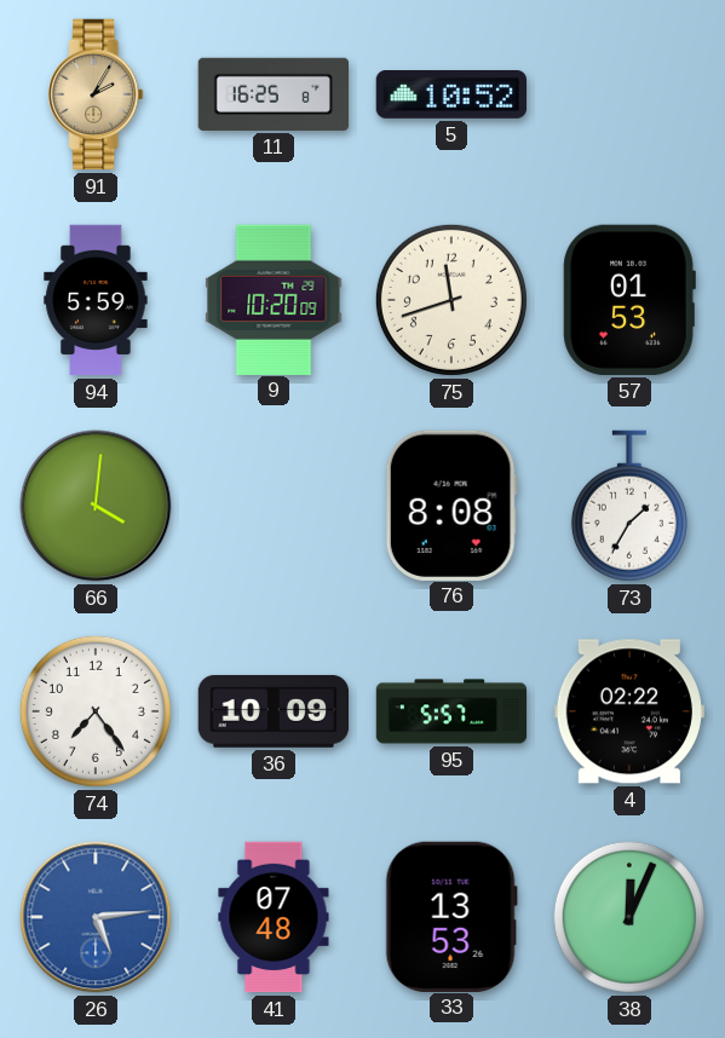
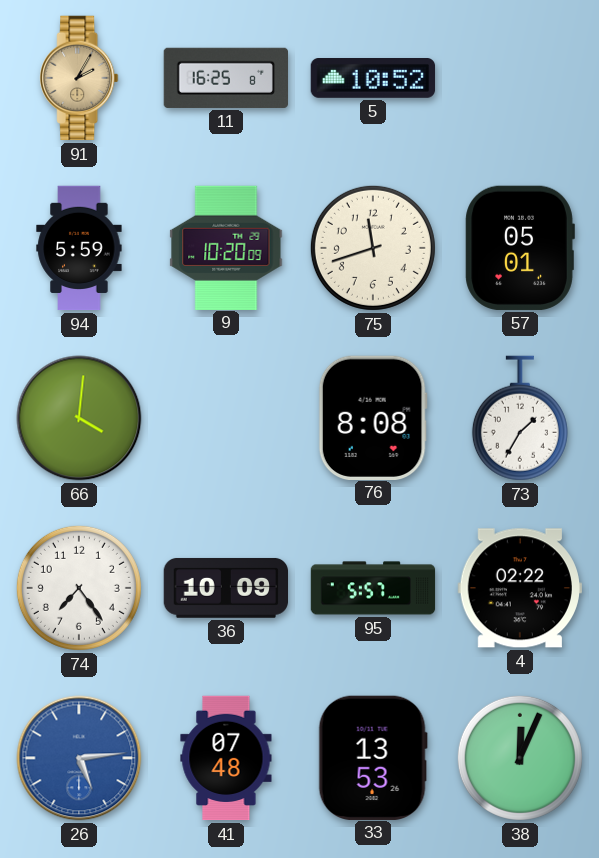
57: 01:53 -> 05:01 (520, 248)
